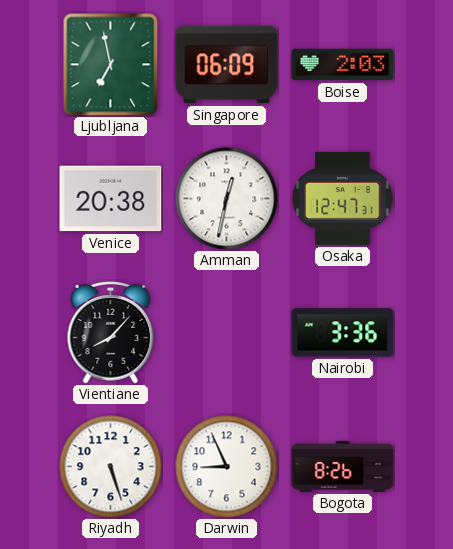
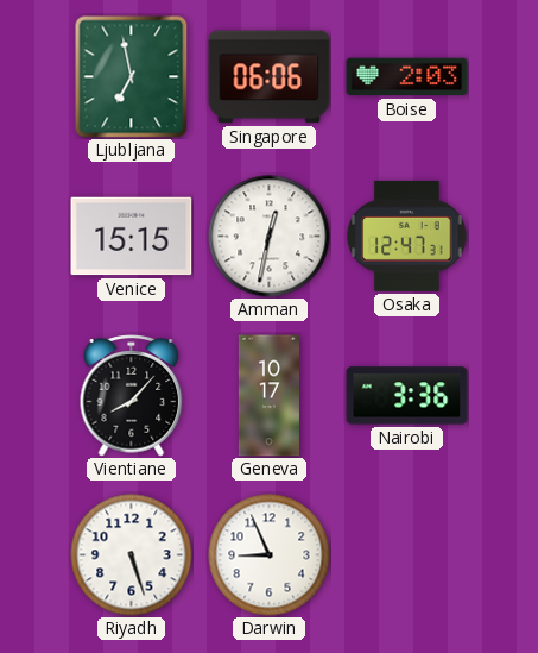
Singapore: 06:09 -> 06:06 (270, 77)
Venice: 20:38 -> 15:15 (132, 237)
Geneva: none -> 10:17 (268, 396)
Bogota: 8:26 -> none (343, 466)
